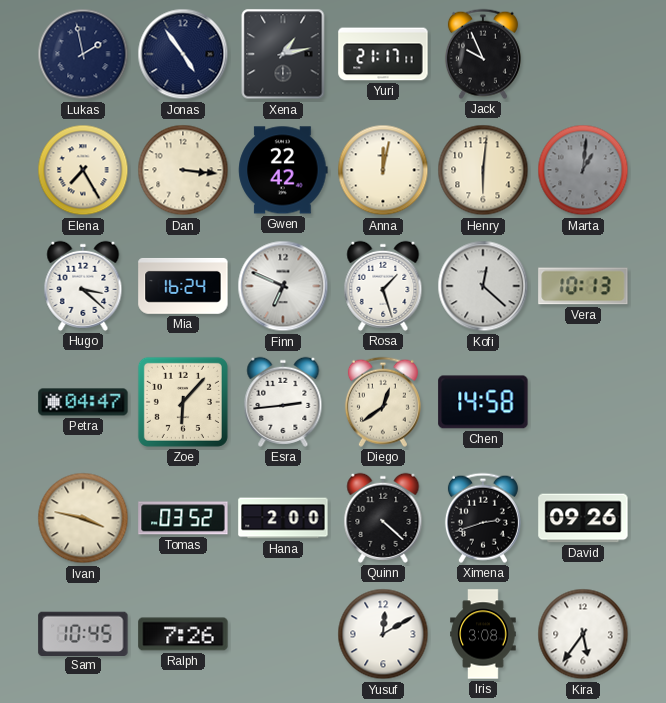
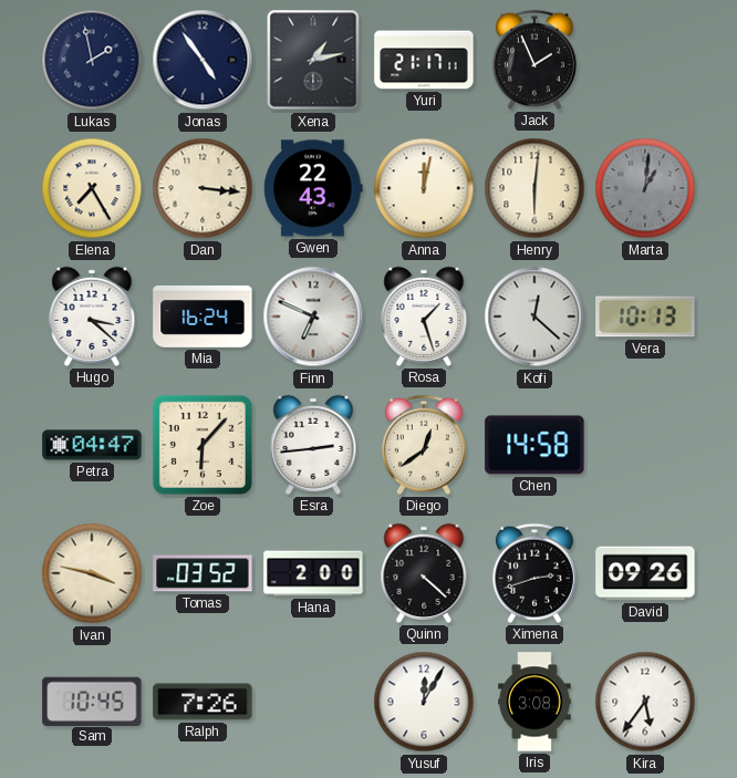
Jack: 9:56 -> 1:56 (534, 60)
Gwen: 22:42 -> 22:43 (313, 188)
Yusuf: 12:10 -> 12:05 (424, 702)
